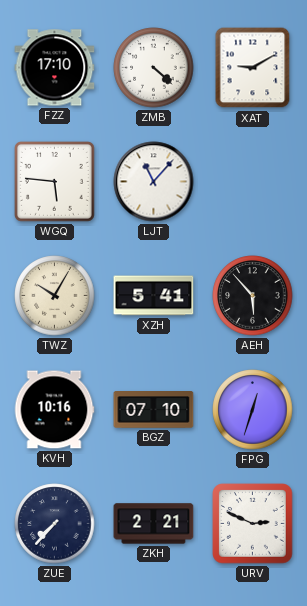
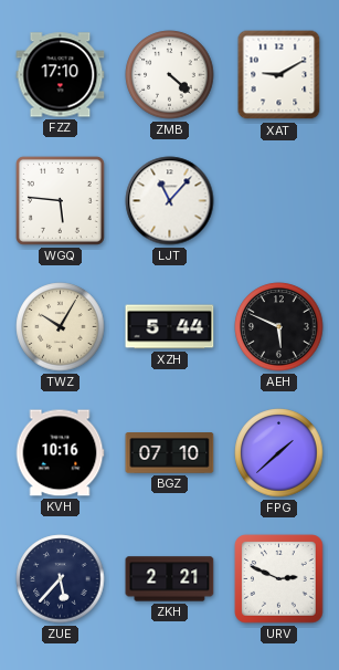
XZH: 5:41 -> 5:44 (170, 327)
AEH: 5:53 -> 5:49 (279, 327)
FPG: 12:33 -> 1:38 (279, 453)
ZUE: 7:37 -> 5:37 (61, 579)
